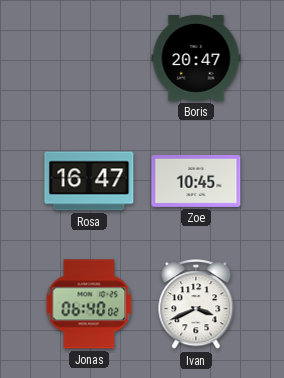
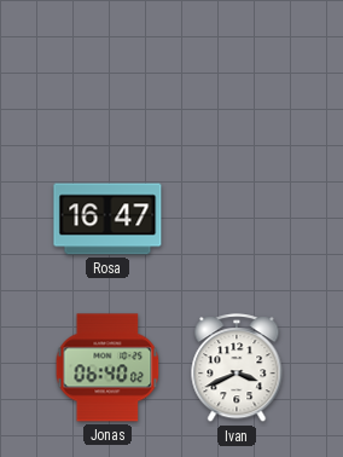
Boris: 20:47 -> none (196, 58)
Zoe: 10:45 -> none (196, 181)
